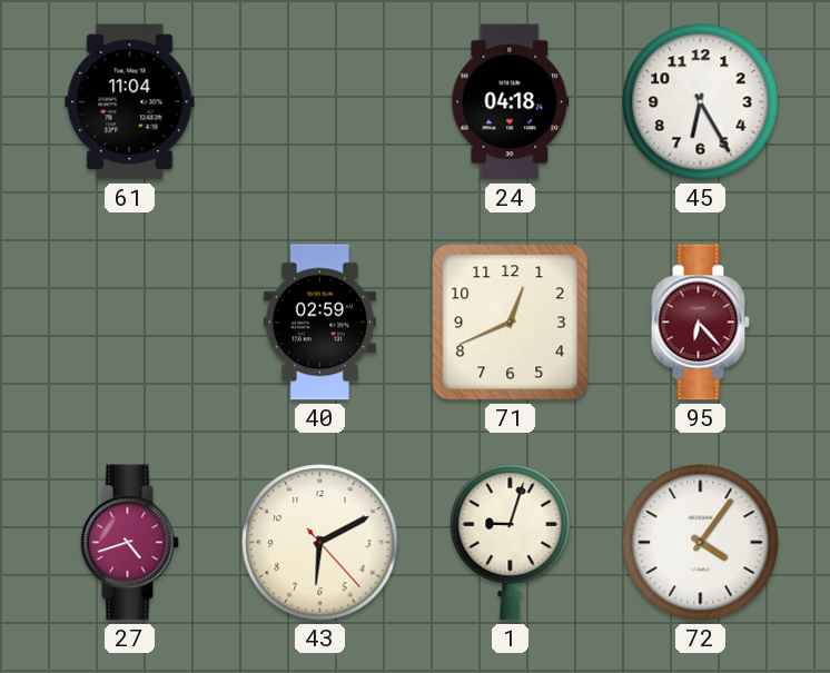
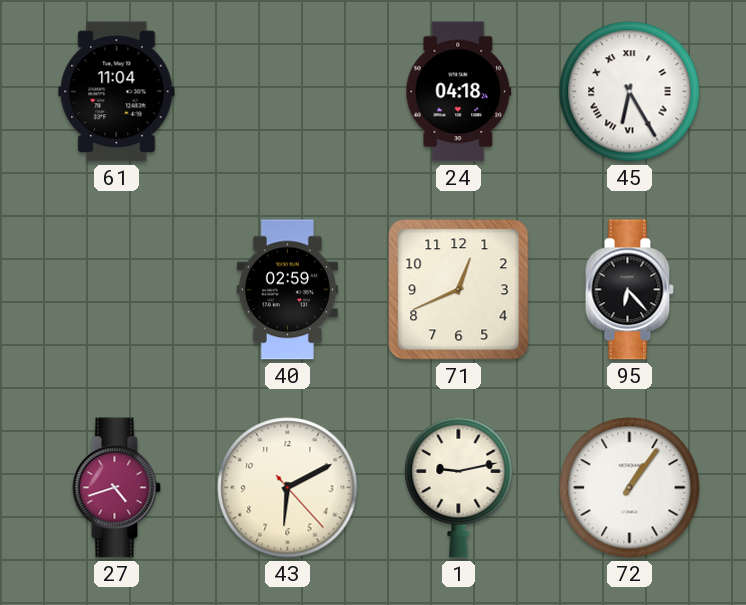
45 numerals: Arabic -> Roman (630, 92)
95 dial: burgundy -> black (629, 290)
1: 9:03 -> 9:13 (459, 487)
72: 4:06 -> 1:06 (630, 488)
